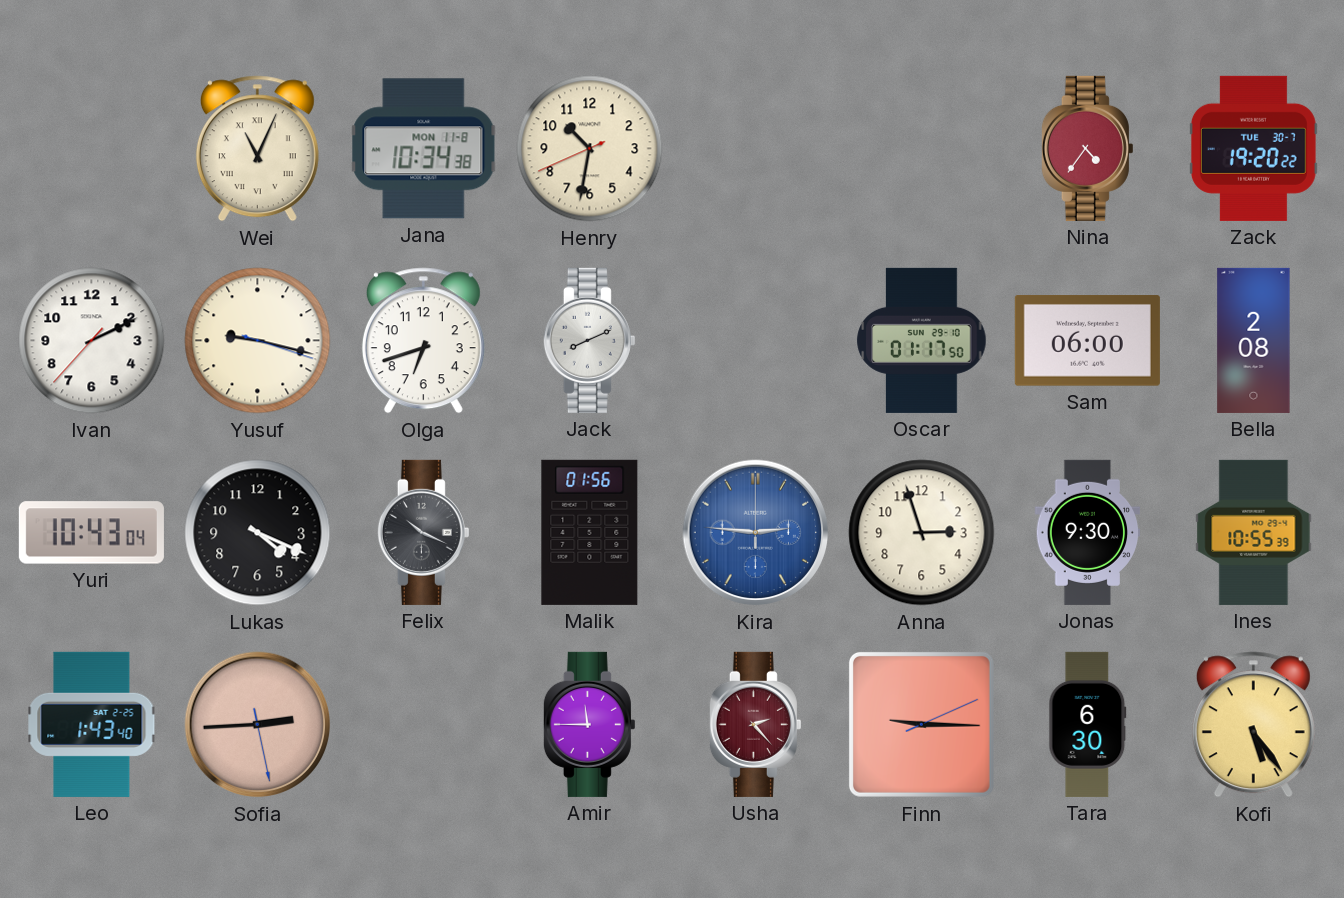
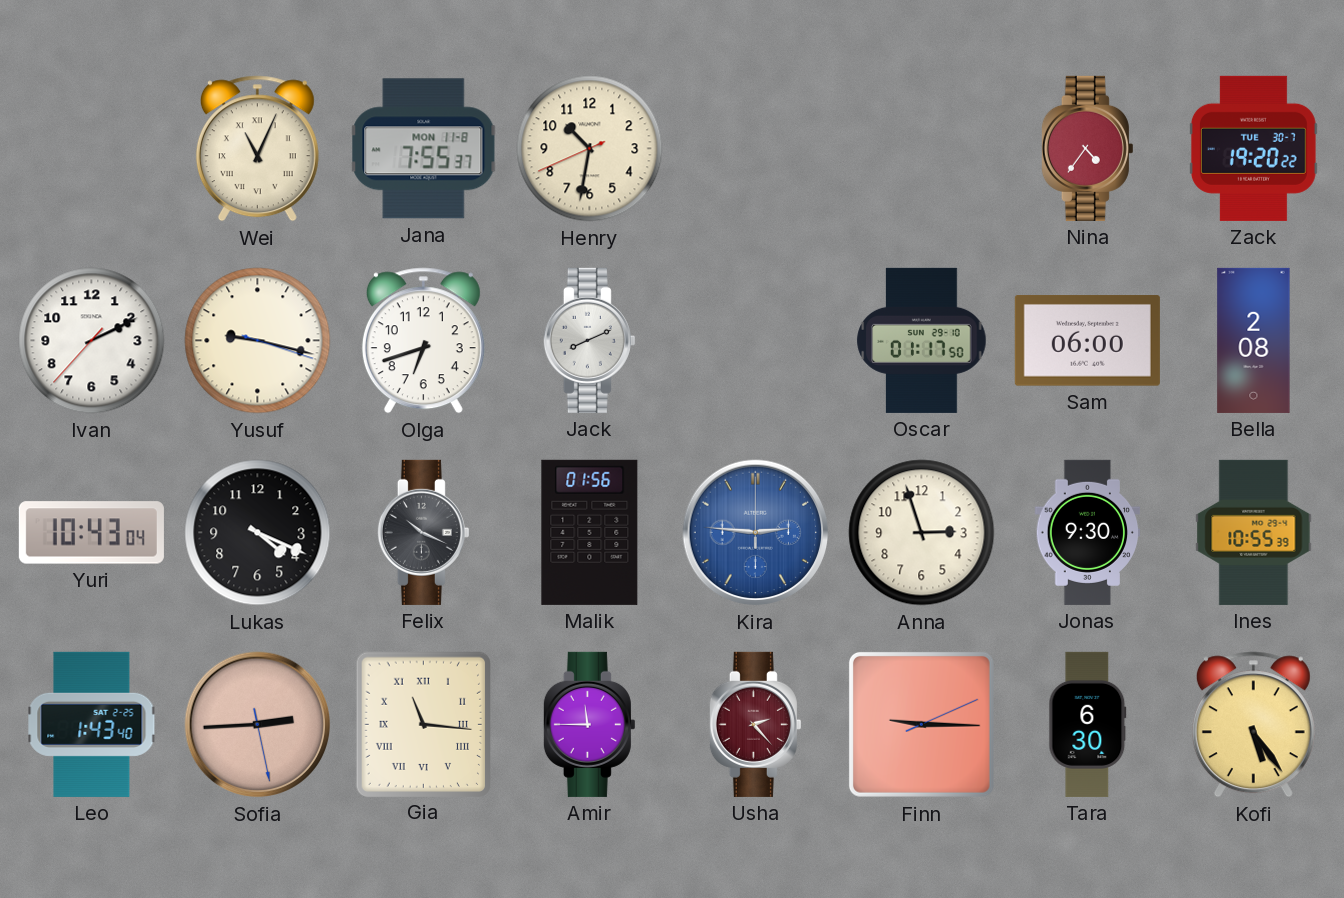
Jana: 10:34 -> 7:55 (424, 149)
Gia: none -> 11:16 (423, 724)
